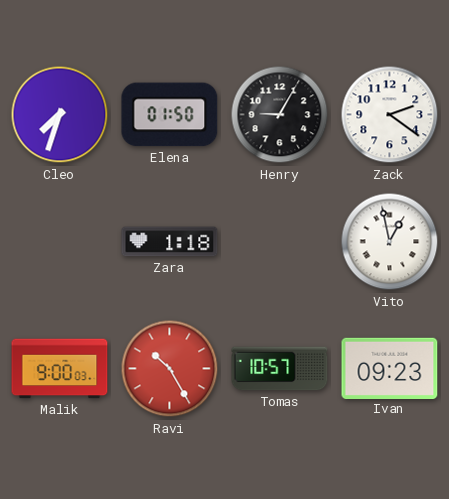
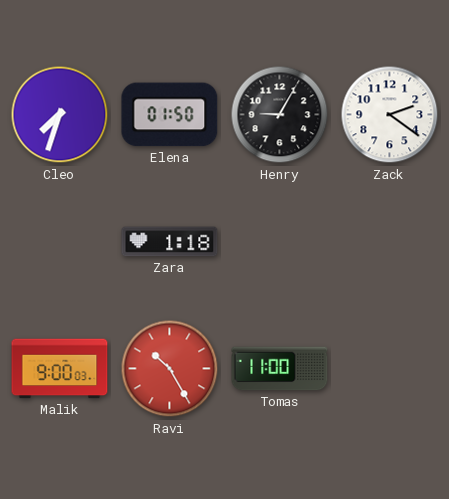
Vito: 12:58 -> none (390, 242)
Tomas: 10:57 -> 11:00 (280, 369)
Ivan: 09:23 -> none (390, 368)
